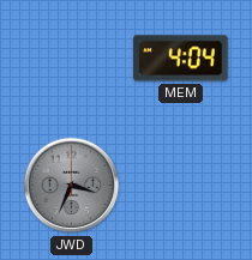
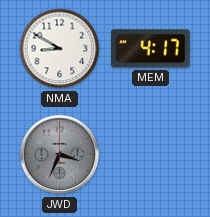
NMA: none -> 8:50 (60, 49)
MEM: 4:04 -> 4:17 (151, 49)
